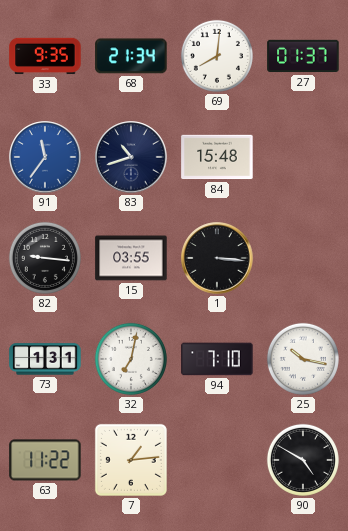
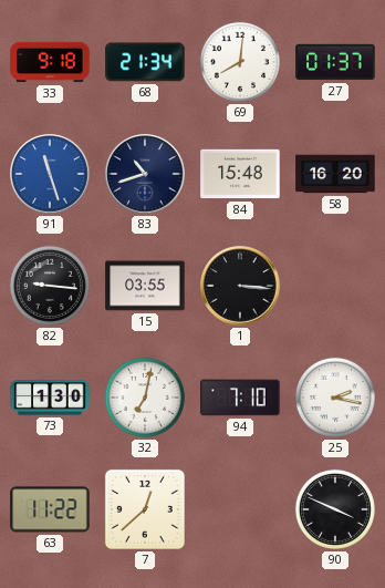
33: 9:35 -> 9:18 (50, 62)
91: 11:36 -> 11:27 (50, 174)
58: none -> 16:20 (335, 174)
73: 1:31 -> 1:30 (50, 398)
25: 10:17 -> 2:17 (335, 398)
7: 1:14 -> 12:38 (145, 509)
90: 4:50 -> 3:49 (335, 509)
